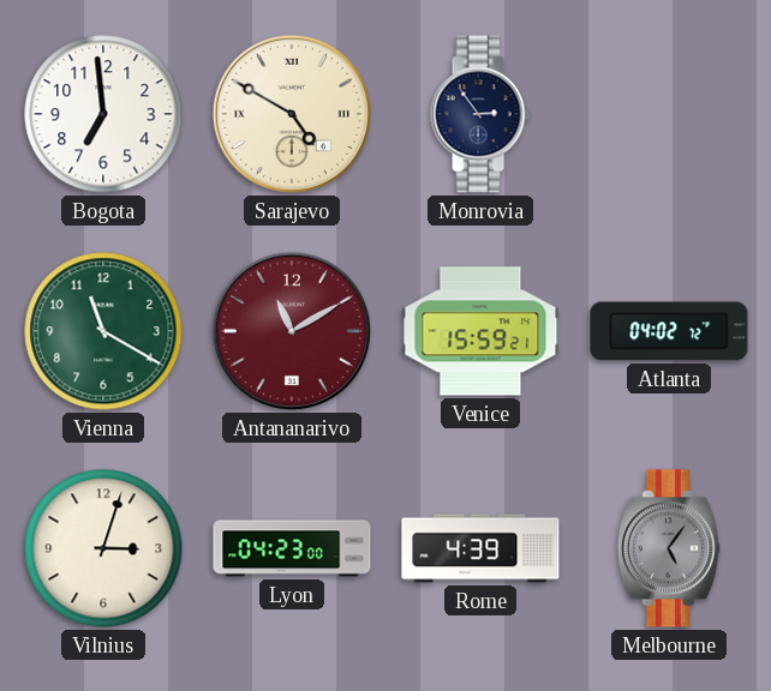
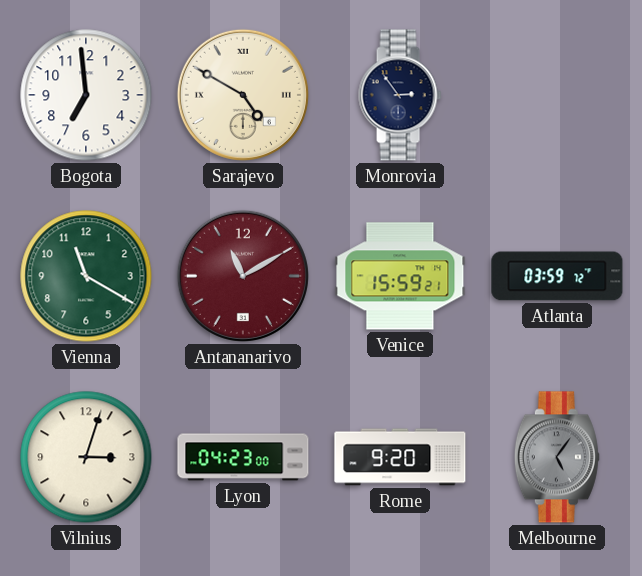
Atlanta: 04:02 -> 03:59 (557, 276)
Rome: 4:39 -> 9:20 (400, 457)
